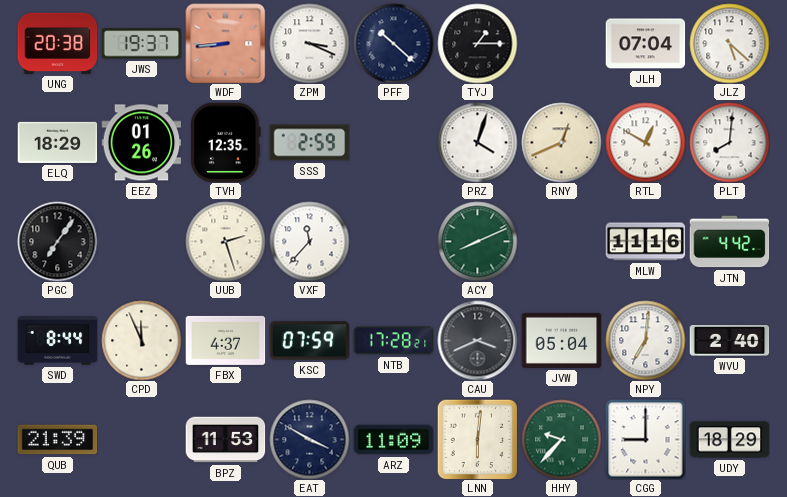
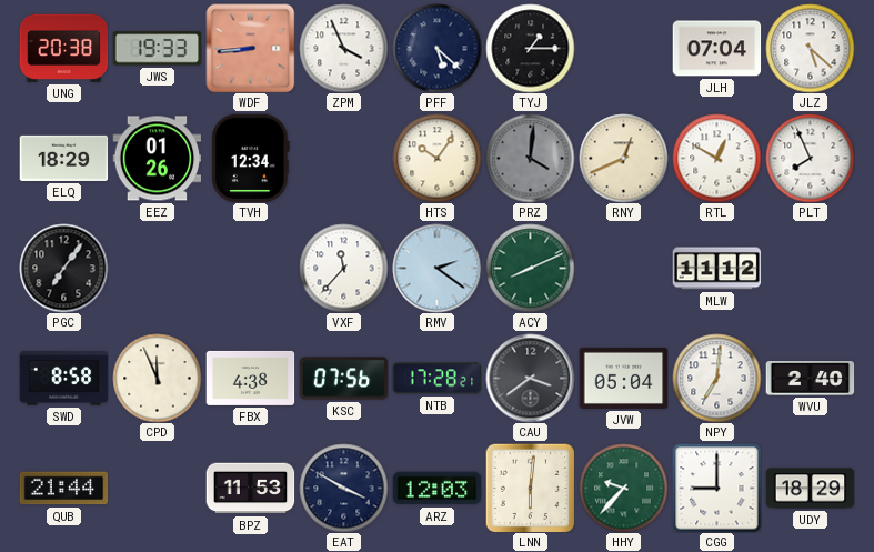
JWS: 19:37 -> 19:33 (157, 49)
ZPM: 3:19 -> 3:56 (343, 48)
PFF: 10:22 -> 5:22 (436, 48)
TVH: 12:35 -> 12:34 (251, 158)
SSS: 2:59 -> none (309, 143)
HTS: none -> 10:06 (436, 158)
PRZ: 4:03 -> 4:01 (530, 158)
PRZ dial: white -> grey (530, 158)
PLT: 8:01 -> 7:56 (810, 158)
UUB: 2:27 -> none (225, 241)
RMV: none -> 2:21 (436, 268)
MLW: 11:16 -> 11:12 (716, 269)
JTN: 4:42 -> none (729, 242)
SWD: 8:44 -> 8:58 (63, 379)
FBX: 4:37 -> 4:38 (250, 378)
KSC: 07:59 -> 07:56 (343, 379)
CAU: 3:41 -> 3:39 (530, 378)
QUB: 21:39 -> 21:44 (63, 489)
ARZ: 11:09 -> 12:03 (436, 489)
